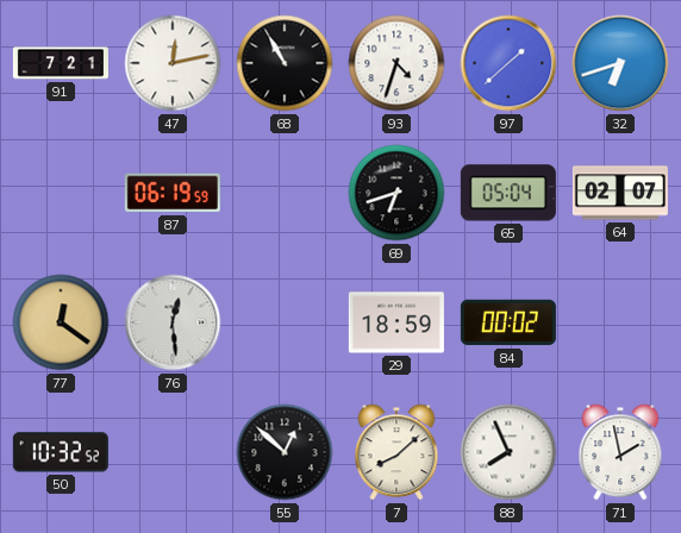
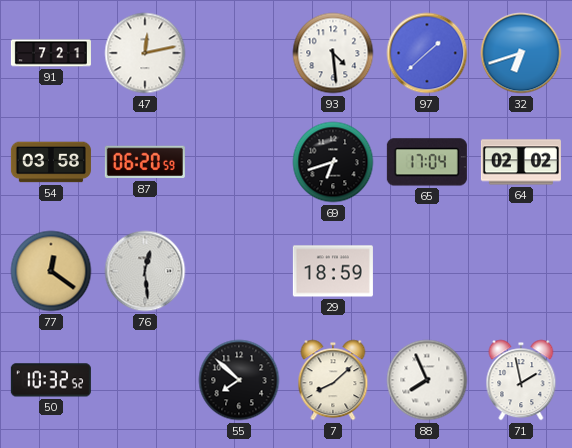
68: 10:55 -> none (285, 63)
93: 4:33 -> 4:29 (333, 53)
54: none -> 03:58 (51, 162)
87: 06:19 -> 06:20 (145, 162)
65: 05:04 -> 17:04 (427, 162)
64: 02:07 -> 02:02 (521, 162)
84: 00:02 -> none (508, 322)
55: 12:52 -> 7:52 (239, 380)
